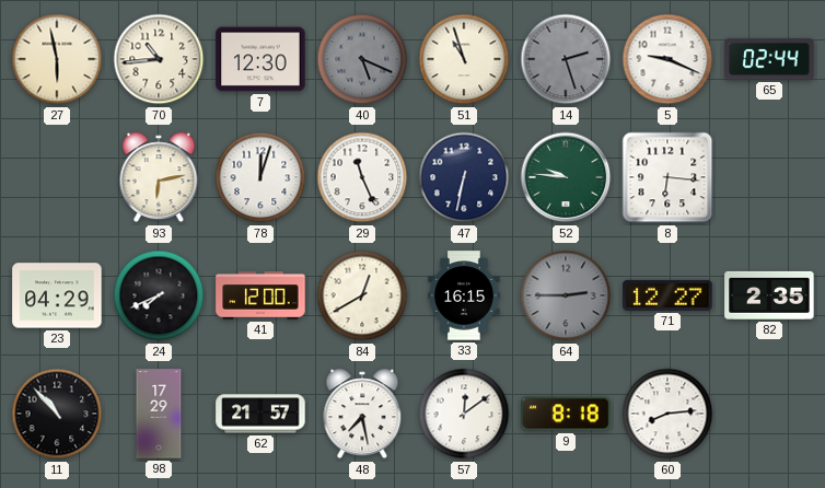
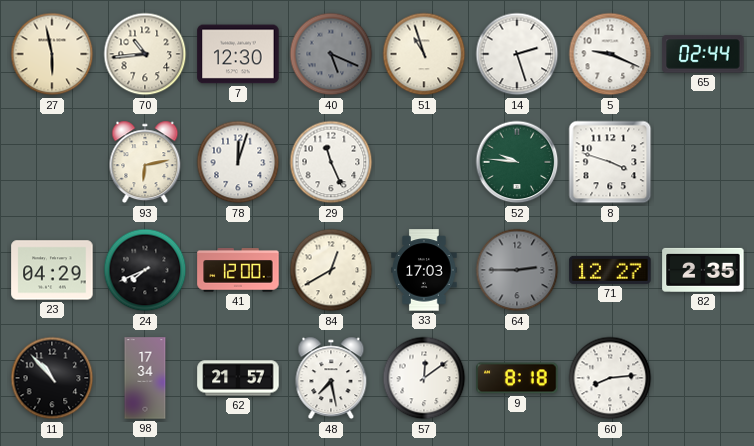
14 dial: grey -> white (517, 54)
47: 6:32 -> none (464, 177)
8: 6:16 -> 3:48 (610, 162)
33: 16:15 -> 17:03 (424, 270)
98: 17:29 -> 17:34 (145, 378)
